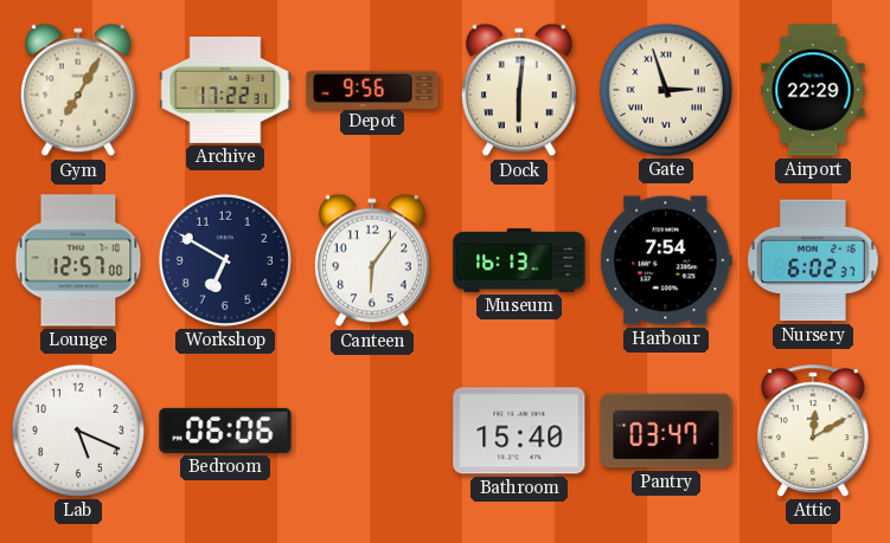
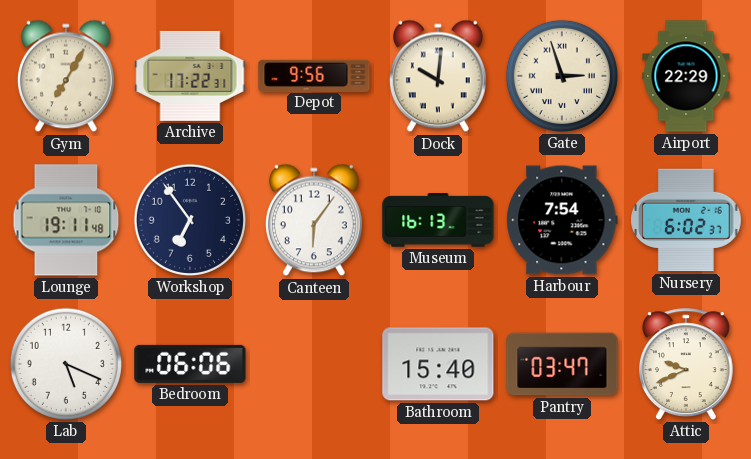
Dock: 6:01 -> 10:01 (438, 76)
Lounge: 12:57 -> 19:11 (66, 220)
Workshop: 6:50 -> 6:54 (190, 220)
Attic: 12:10 -> 9:41 (686, 364)
